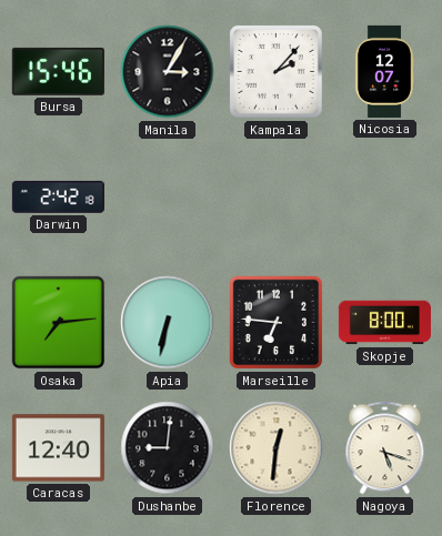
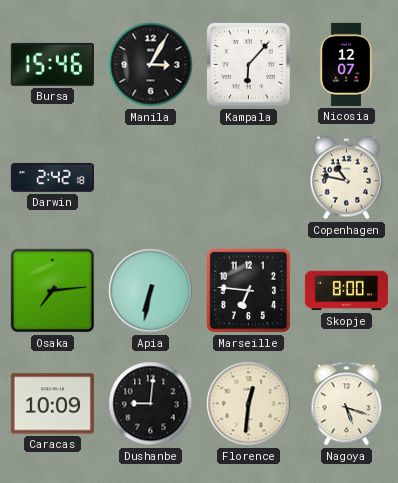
Kampala: 2:07 -> 6:07 (248, 64)
Copenhagen: none -> 10:47 (346, 178)
Caracas: 12:40 -> 10:09 (52, 404)
